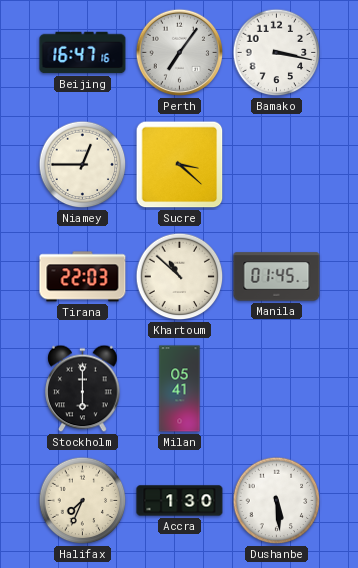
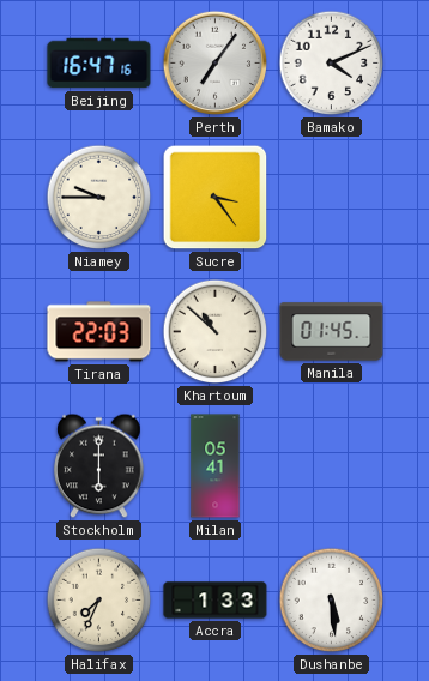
Bamako: 3:17 -> 4:11 (332, 64)
Niamey: 12:45 -> 9:45 (99, 198)
Sucre: 3:22 -> 3:24 (216, 198)
Accra: 1:30 -> 1:33 (216, 601)
